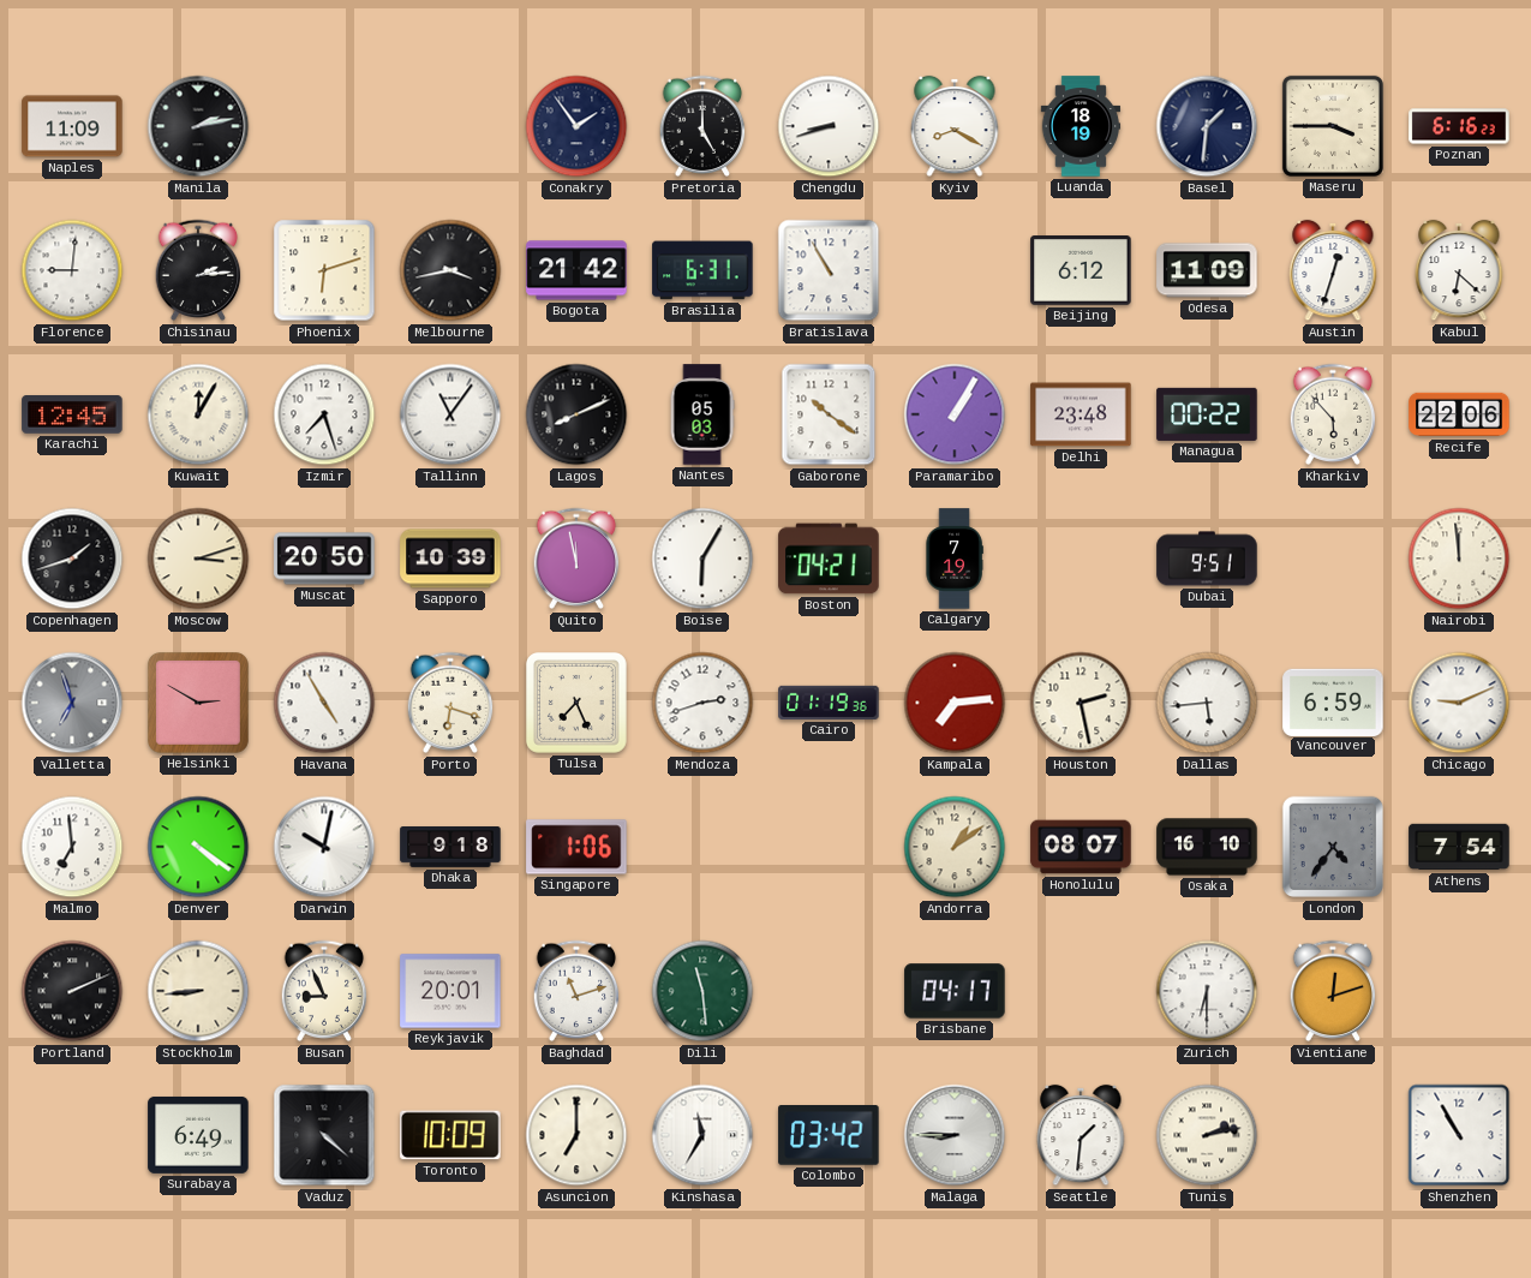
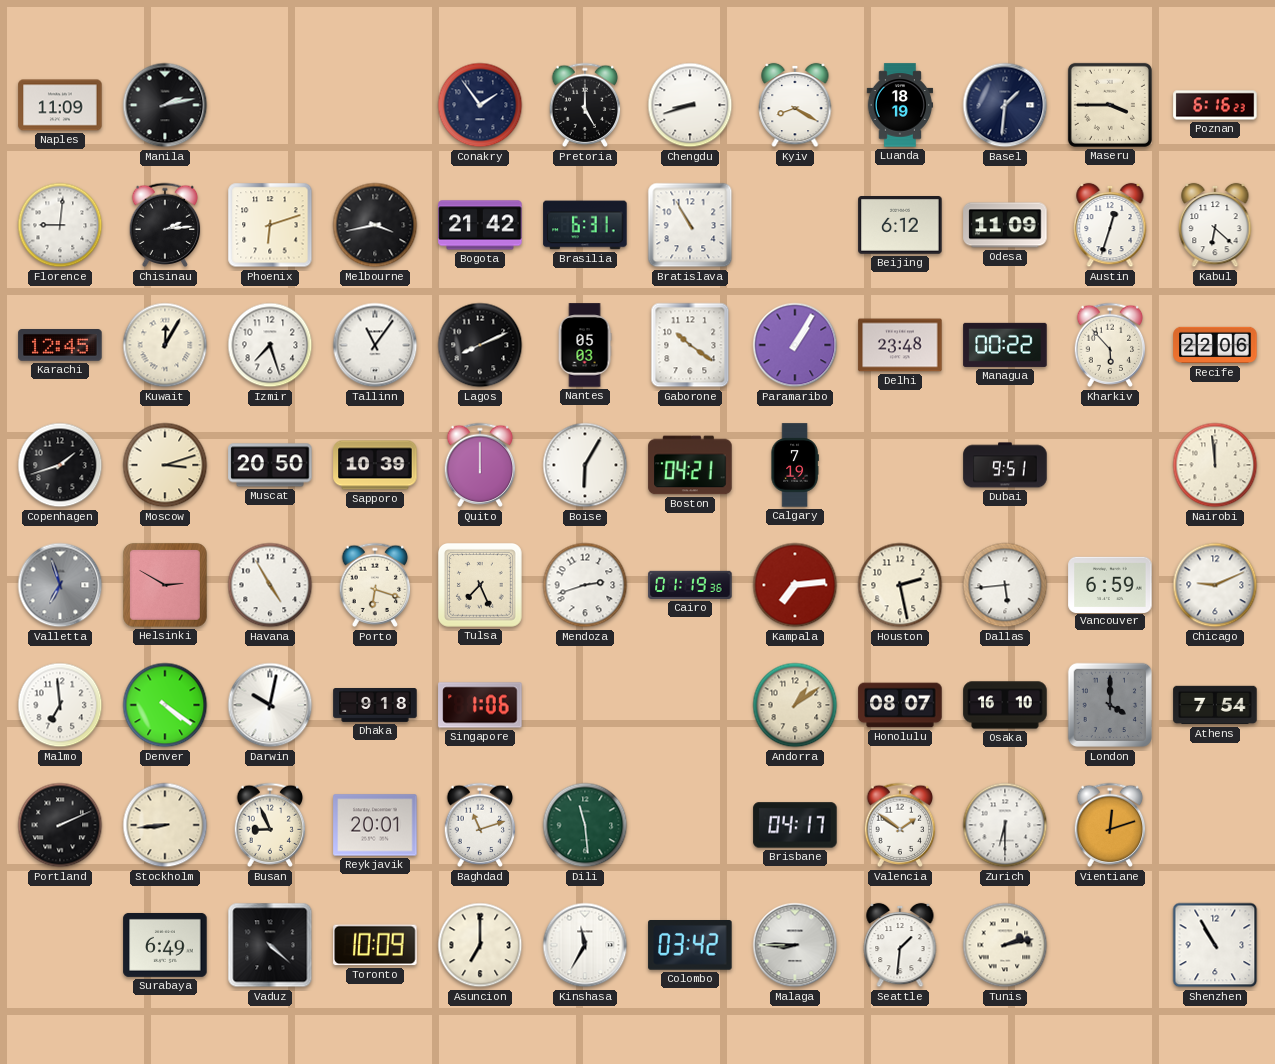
Quito: 11:58 -> 12:00 (480, 465)
London: 4:36 -> 4:00 (1110, 705)
Valencia: none -> 1:51 (900, 825)
